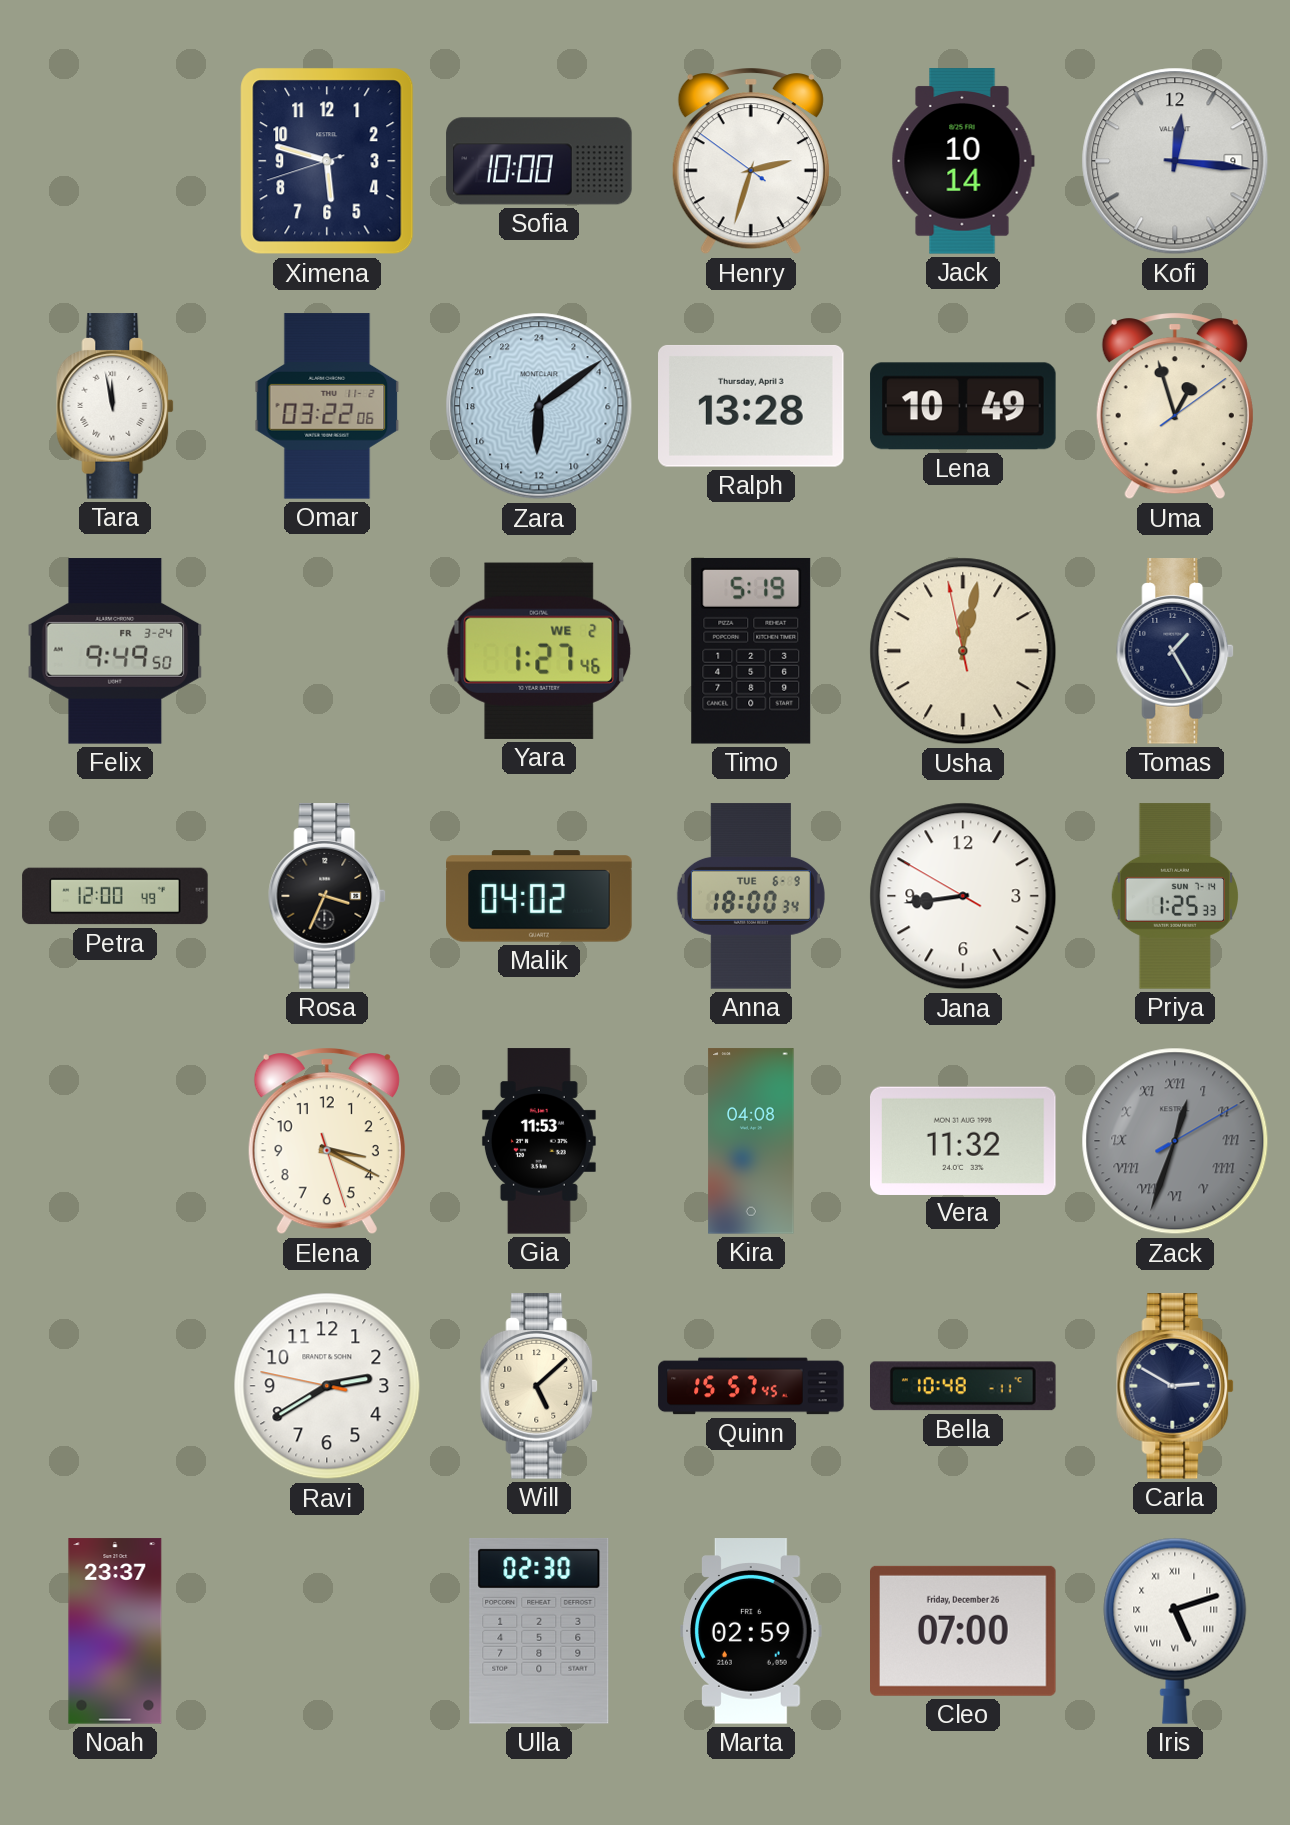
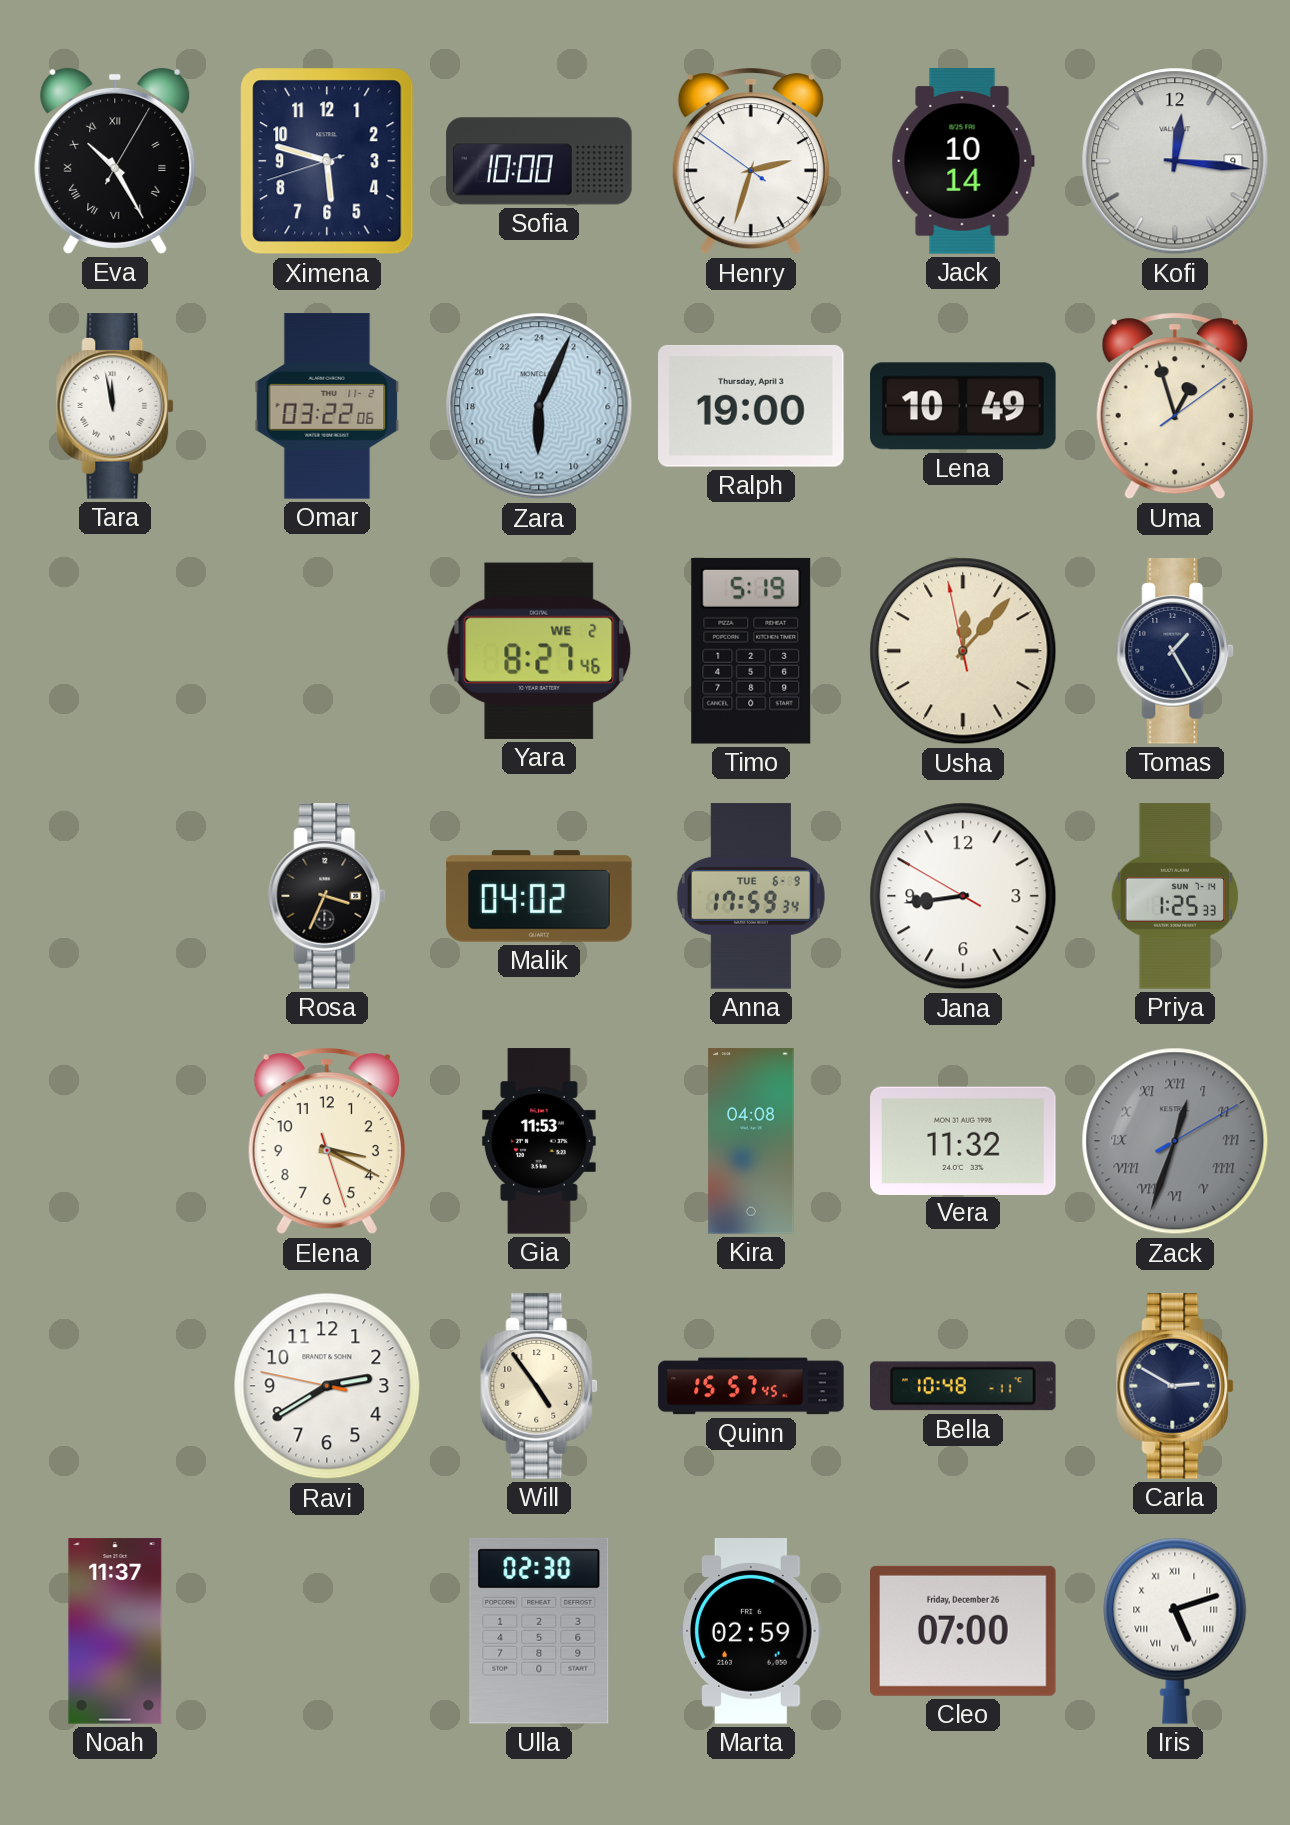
Eva: none -> 10:25 (115, 161)
Zara: 12:09 -> 12:04 (539, 406)
Ralph: 13:28 -> 19:00 (752, 406)
Felix: 9:49 -> none (115, 651)
Yara: 1:27 -> 8:27 (539, 651)
Usha: 12:01 -> 12:06 (963, 651)
Petra: 12:00 -> none (115, 896)
Anna: 18:00 -> 17:59 (751, 896)
Will: 5:08 -> 4:54 (540, 1386)
Noah: 23:37 -> 11:37 (115, 1631)
